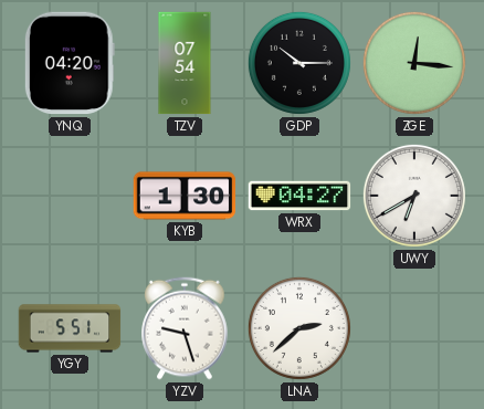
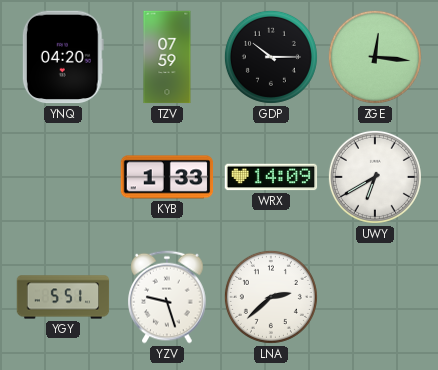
TZV: 07:54 -> 07:59 (167, 57)
KYB: 1:30 -> 1:33 (167, 177)
WRX: 04:27 -> 14:09 (271, 177)
